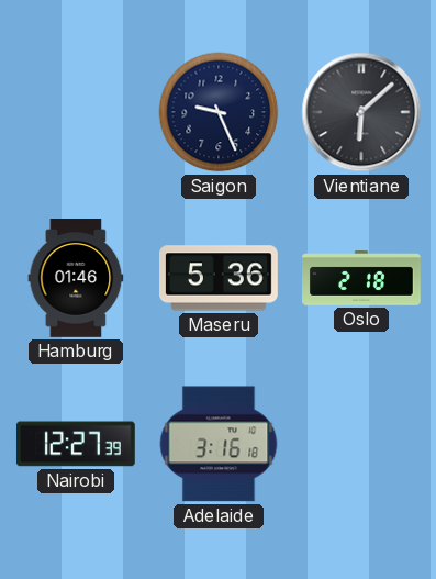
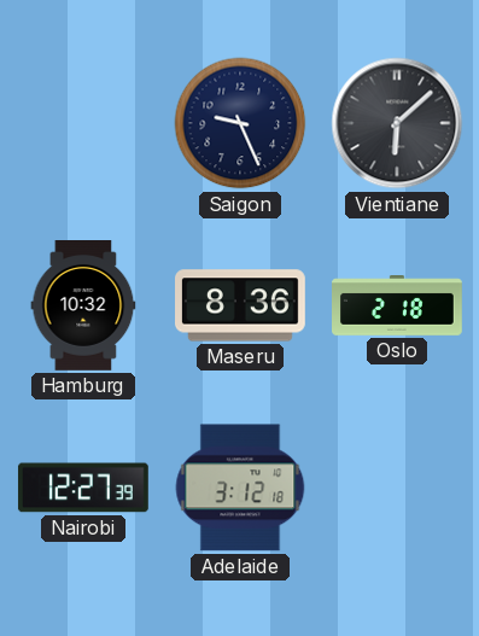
Hamburg: 01:46 -> 10:32 (83, 307)
Maseru: 5:36 -> 8:36 (241, 305)
Adelaide: 3:16 -> 3:12 (240, 488)
